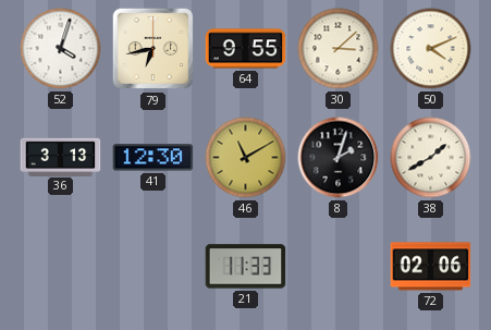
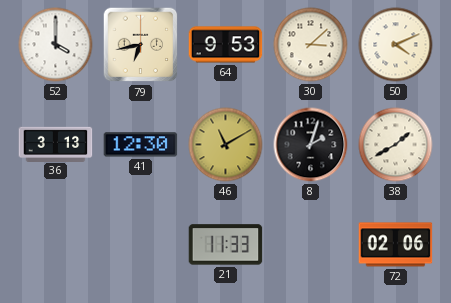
52: 4:03 -> 4:00 (56, 45)
64: 9:55 -> 9:53 (226, 45)
